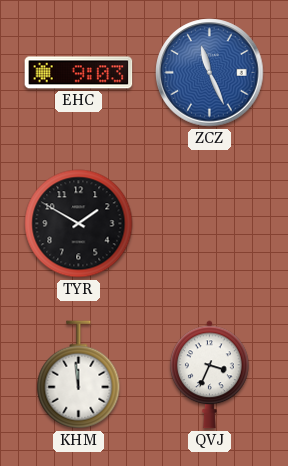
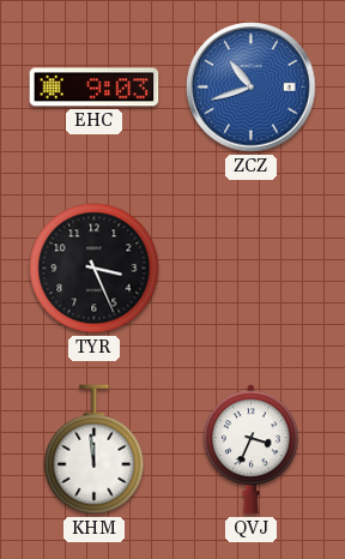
ZCZ: 11:26 -> 10:42 (252, 88)
TYR: 1:50 -> 3:26 (95, 269)
